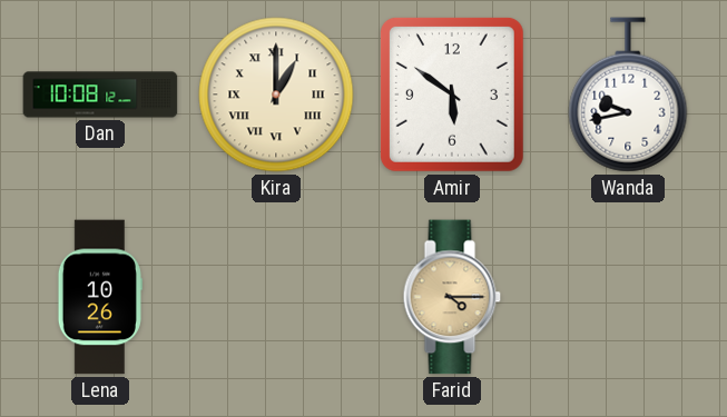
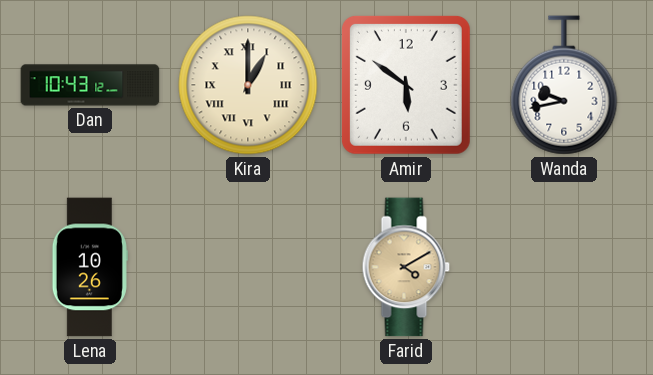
Dan: 10:08 -> 10:43 (90, 85)
Farid: 4:15 -> 4:10 (406, 267)
